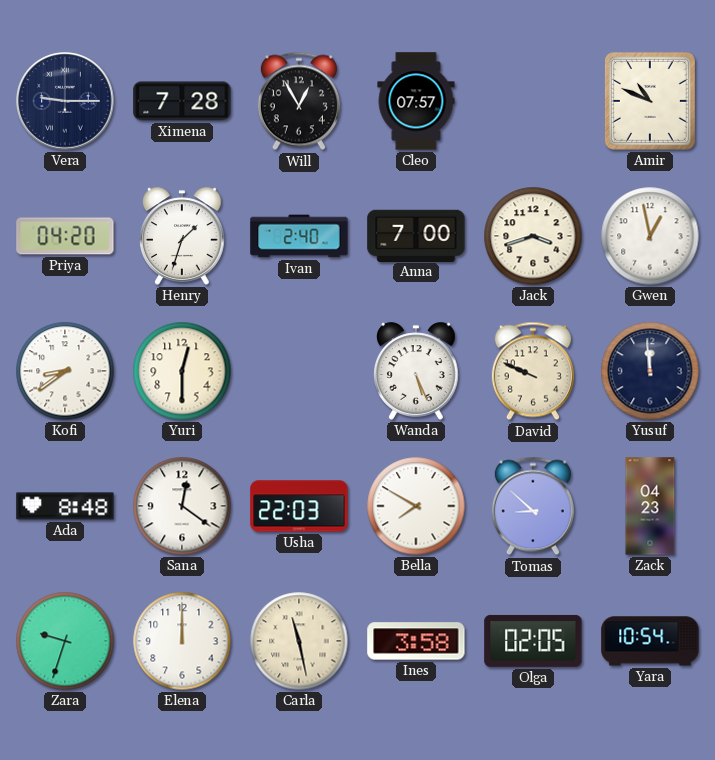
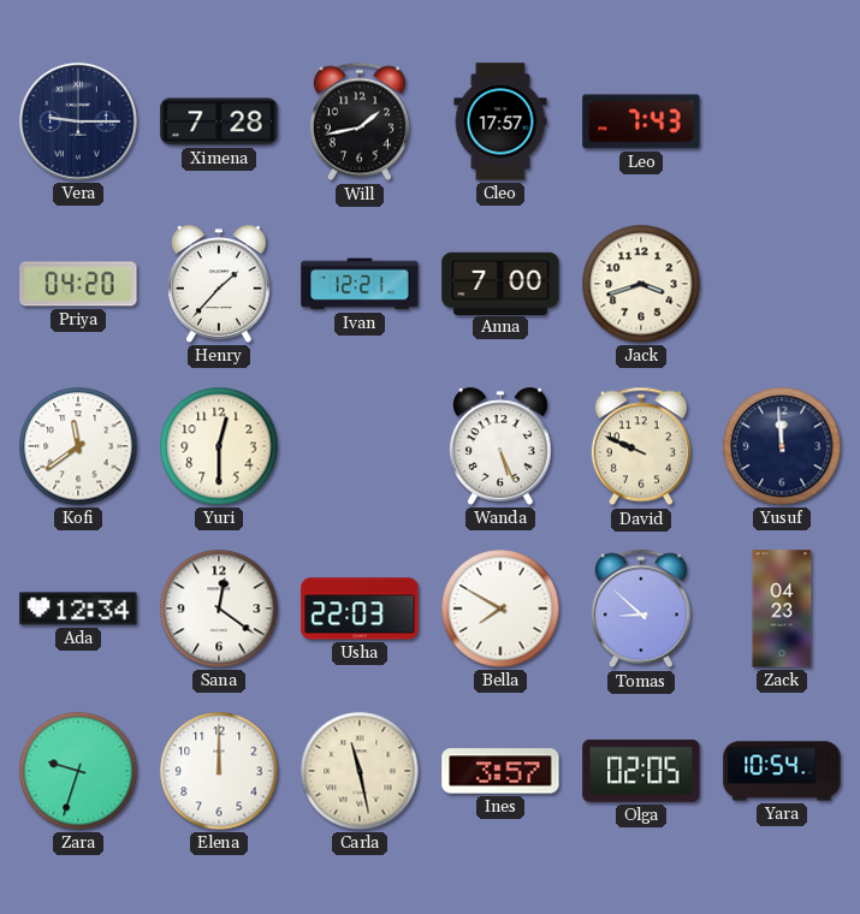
Will: 12:55 -> 1:43 (360, 121)
Cleo: 07:57 -> 17:57 (500, 121)
Leo: none -> 7:43 (641, 121)
Amir: 10:49 -> none (650, 101)
Henry: 1:33 -> 1:37 (219, 284)
Ivan: 2:40 -> 12:21 (360, 284)
Gwen: 12:58 -> none (650, 236)
Kofi: 8:39 -> 11:39 (78, 446)
Ada: 8:48 -> 12:34 (78, 609)
Ines: 3:58 -> 3:57 (500, 771)
